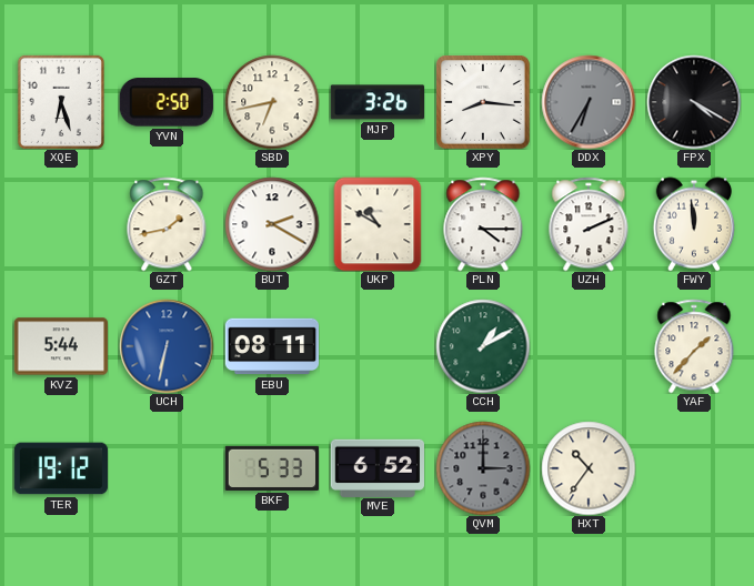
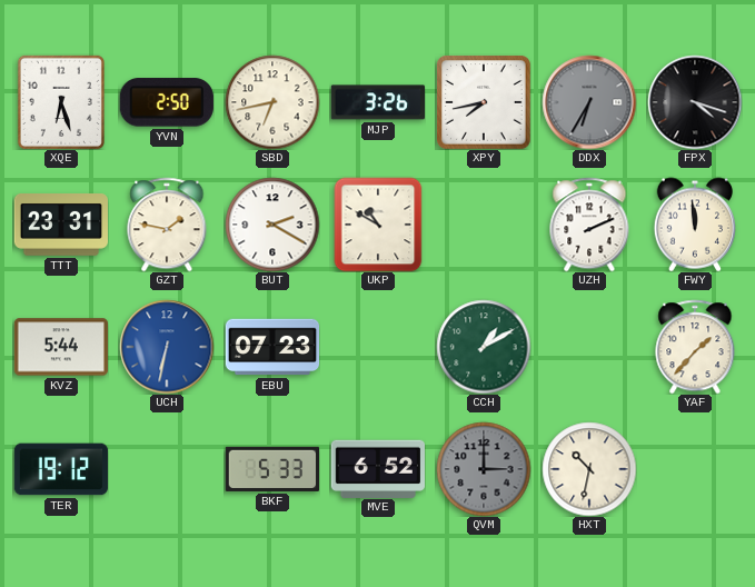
XPY: 8:16 -> 7:43 (484, 102)
FPX: 4:20 -> 4:18 (695, 102)
TTT: none -> 23:31 (60, 226)
GZT: 1:43 -> 1:47 (167, 225)
PLN: 4:15 -> none (483, 224)
EBU: 08:11 -> 07:23 (272, 347)
HXT: 10:36 -> 10:32 (589, 469)
